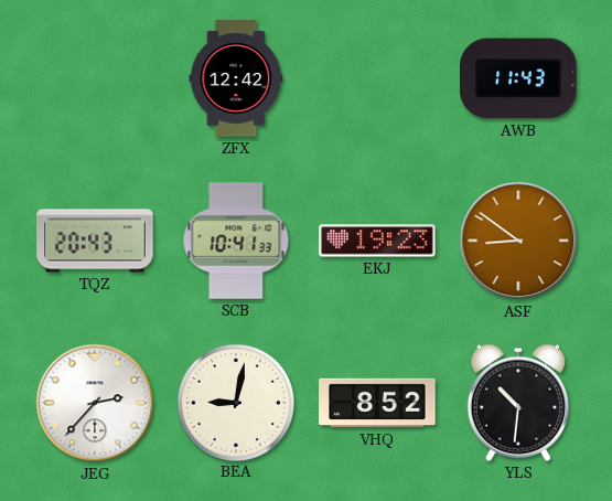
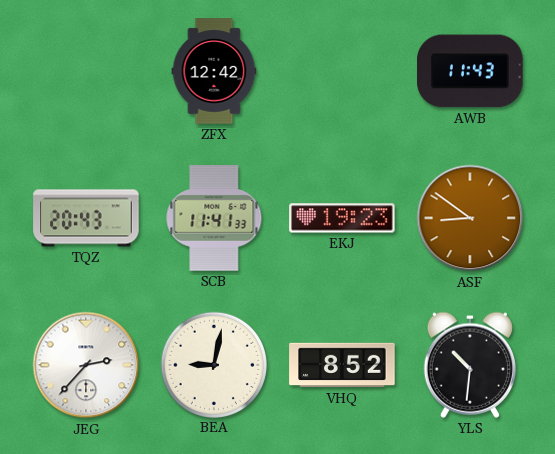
SCB: 10:41 -> 11:41 (214, 218)
